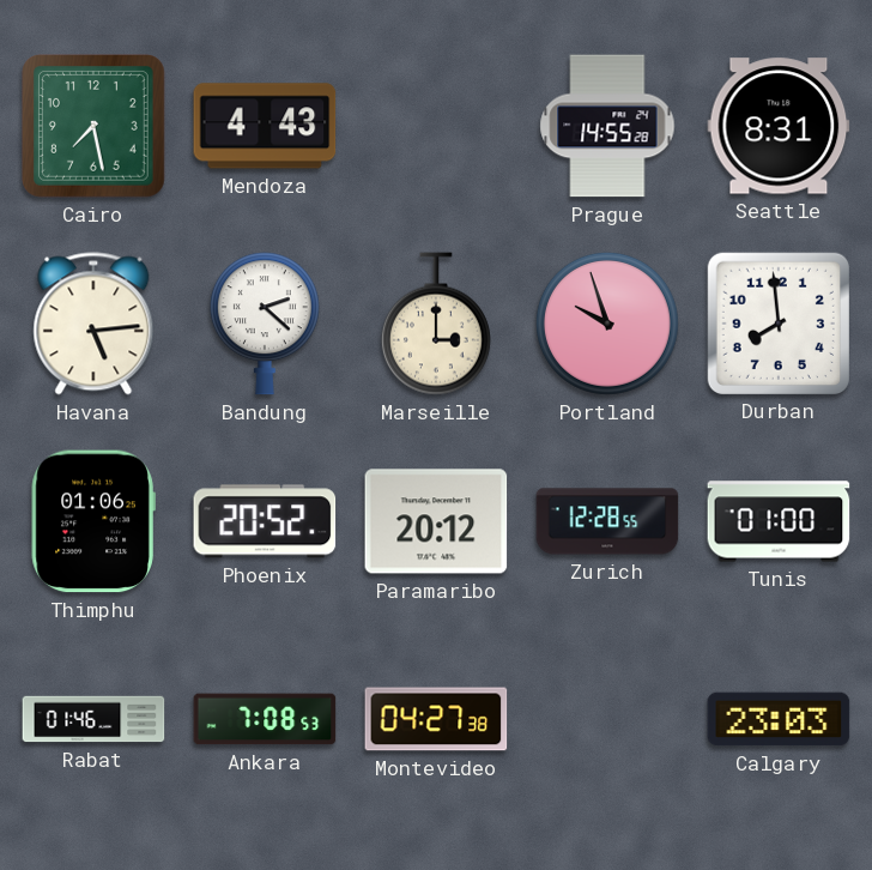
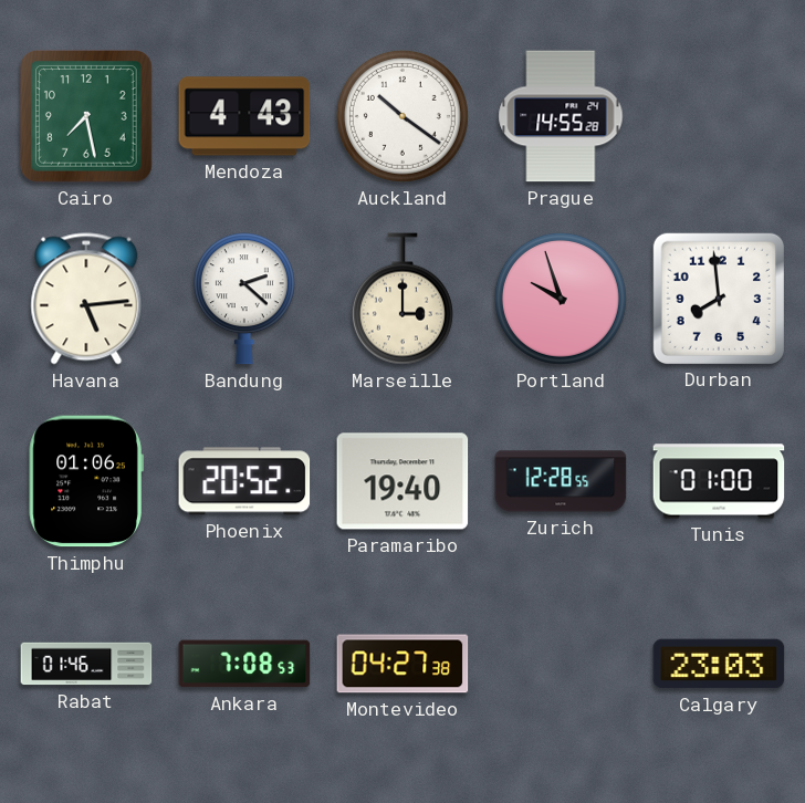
Auckland: none -> 10:21 (402, 116)
Seattle: 8:31 -> none (779, 126)
Paramaribo: 20:12 -> 19:40 (402, 481)
